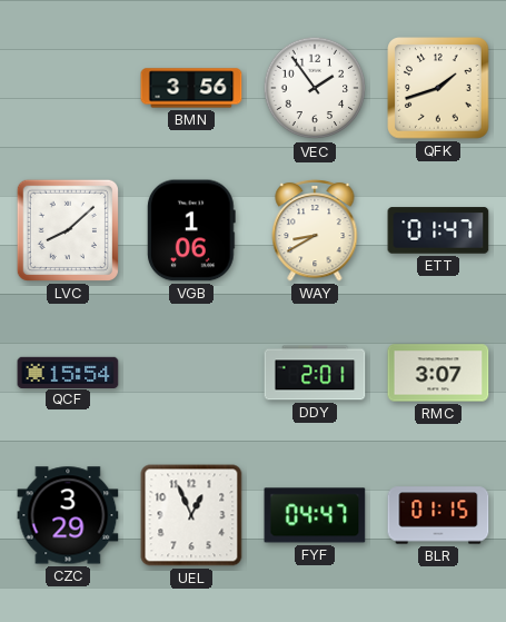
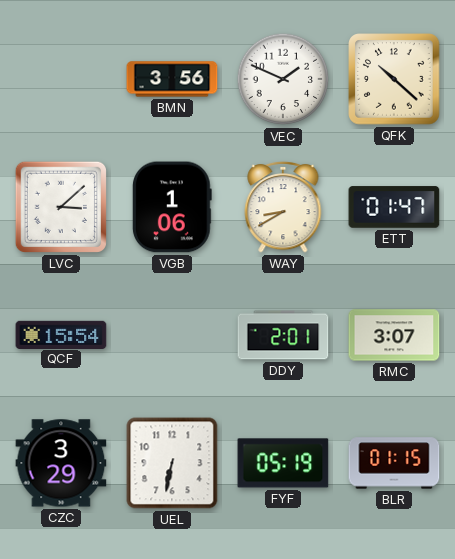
VEC: 1:54 -> 1:49 (283, 79)
QFK: 1:42 -> 10:22 (394, 79)
LVC: 8:08 -> 3:08 (61, 207)
UEL: 12:56 -> 6:32 (172, 463)
FYF: 04:47 -> 05:19 (283, 463)
